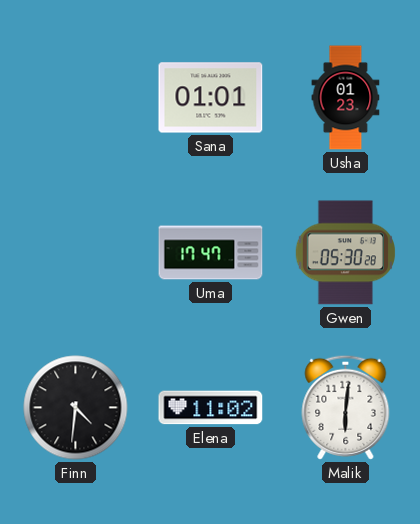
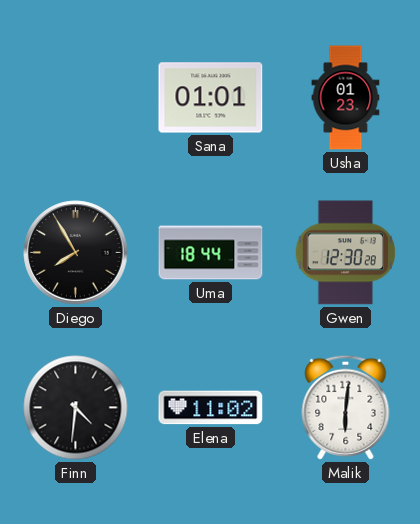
Diego: none -> 7:55 (76, 253)
Uma: 17:47 -> 18:44 (211, 253)
Gwen: 05:30 -> 12:30 (345, 253)
